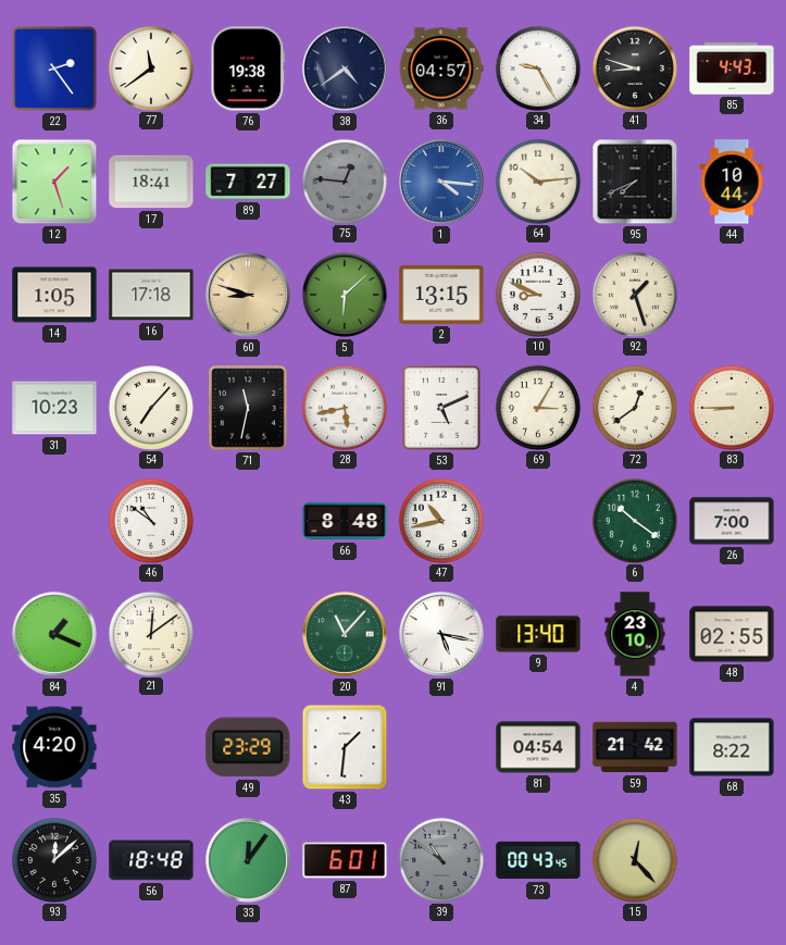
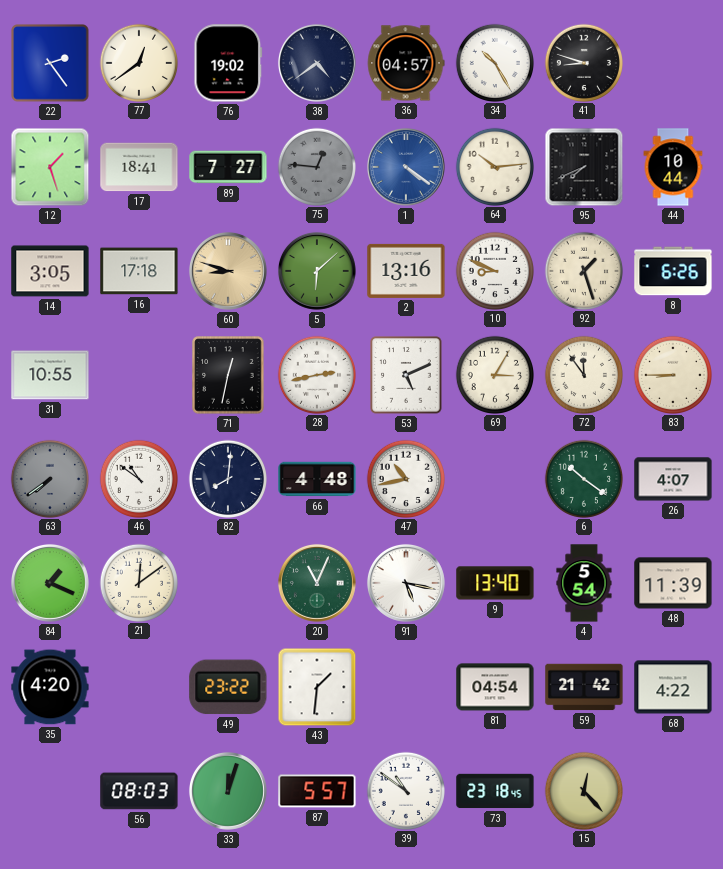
77: 11:39 -> 12:39 (138, 62)
76: 19:38 -> 19:02 (228, 63)
34: 9:25 -> 10:25 (494, 62)
85: 4:43 -> none (732, 69)
1: 4:16 -> 4:21 (406, 167)
14: 1:05 -> 3:05 (50, 271)
2: 13:15 -> 13:16 (406, 271)
8: none -> 6:26 (673, 271)
31: 10:23 -> 10:55 (50, 375)
54: 7:07 -> none (150, 407)
71: 11:32 -> 12:32 (228, 375)
28: 5:43 -> 2:43 (316, 374)
72: 12:39 -> 11:54 (583, 374)
63: none -> 7:39 (49, 478)
82: none -> 8:01 (227, 478)
66: 8:48 -> 4:48 (317, 479)
26: 7:00 -> 4:07 (673, 479)
20: 11:07 -> 11:04 (317, 583)
4: 23:10 -> 5:54 (584, 583)
48: 02:55 -> 11:39 (673, 583)
49: 23:29 -> 23:22 (228, 687)
68: 8:22 -> 4:22 (673, 687)
93: 12:08 -> none (53, 859)
56: 18:48 -> 08:03 (139, 791)
33: 12:06 -> 12:03 (228, 791)
87: 6:01 -> 5:57 (317, 791)
39 dial: grey -> white (405, 790)
73: 00:43 -> 23:18 (495, 791)
